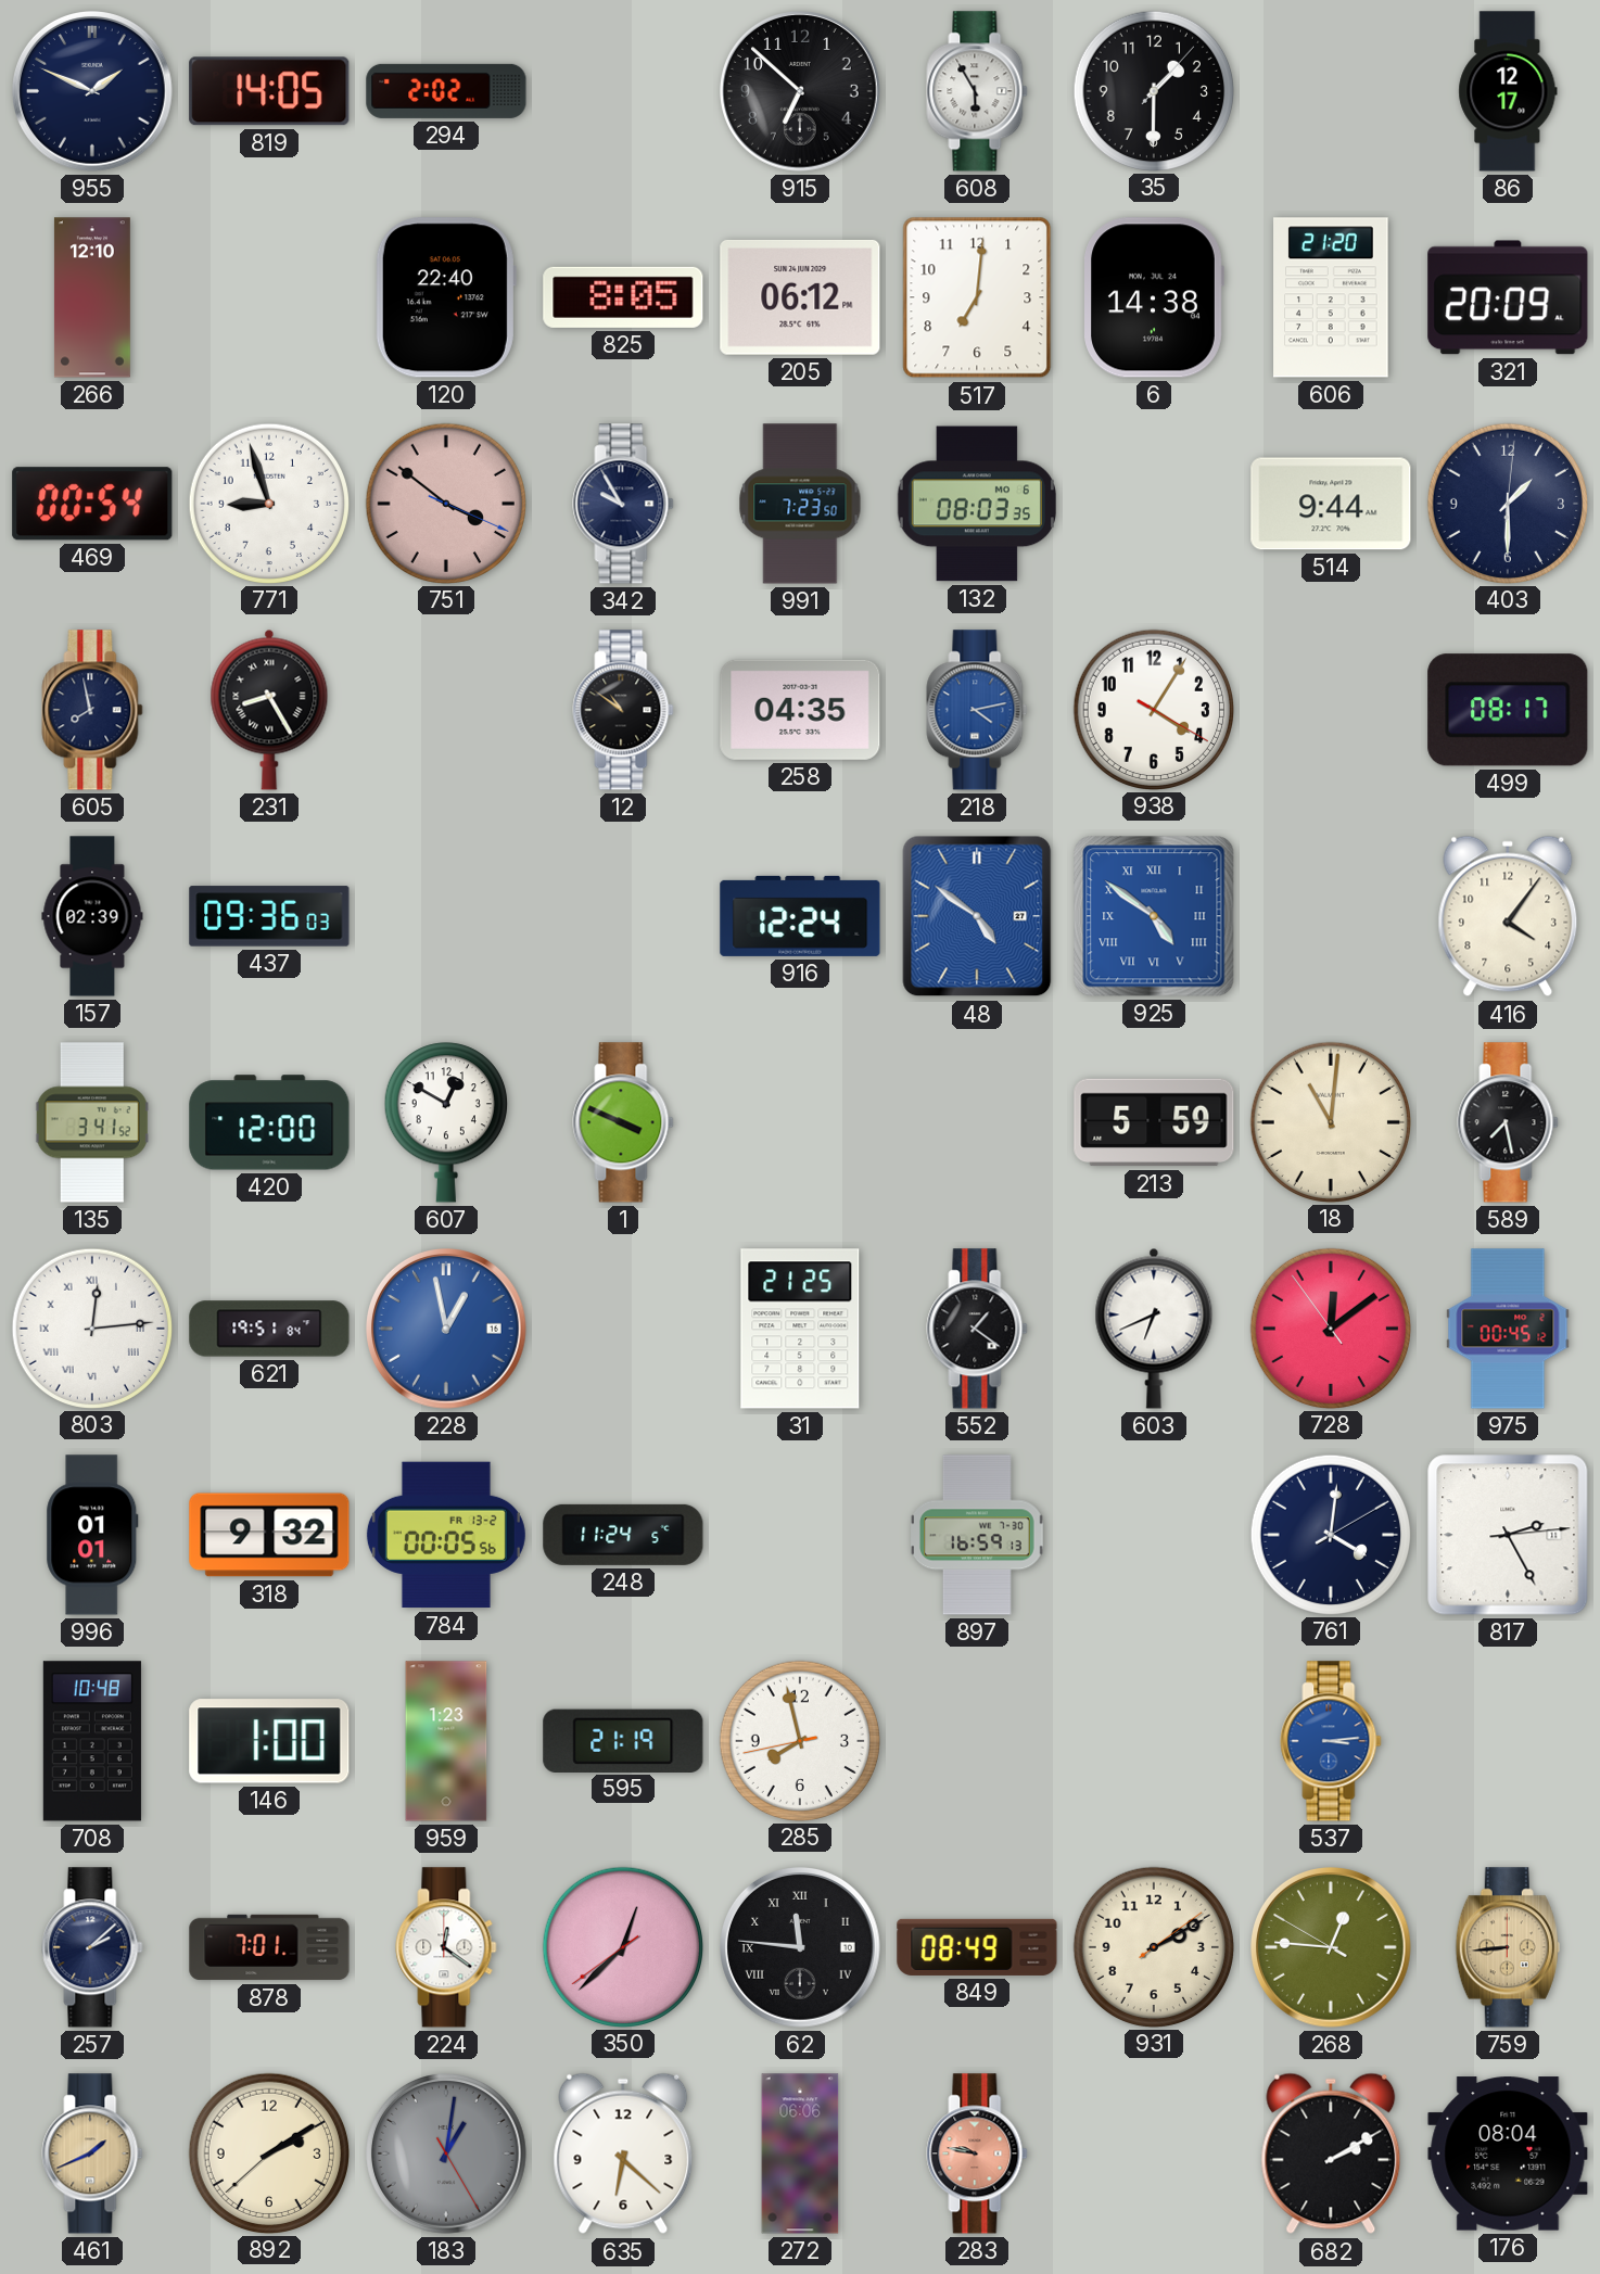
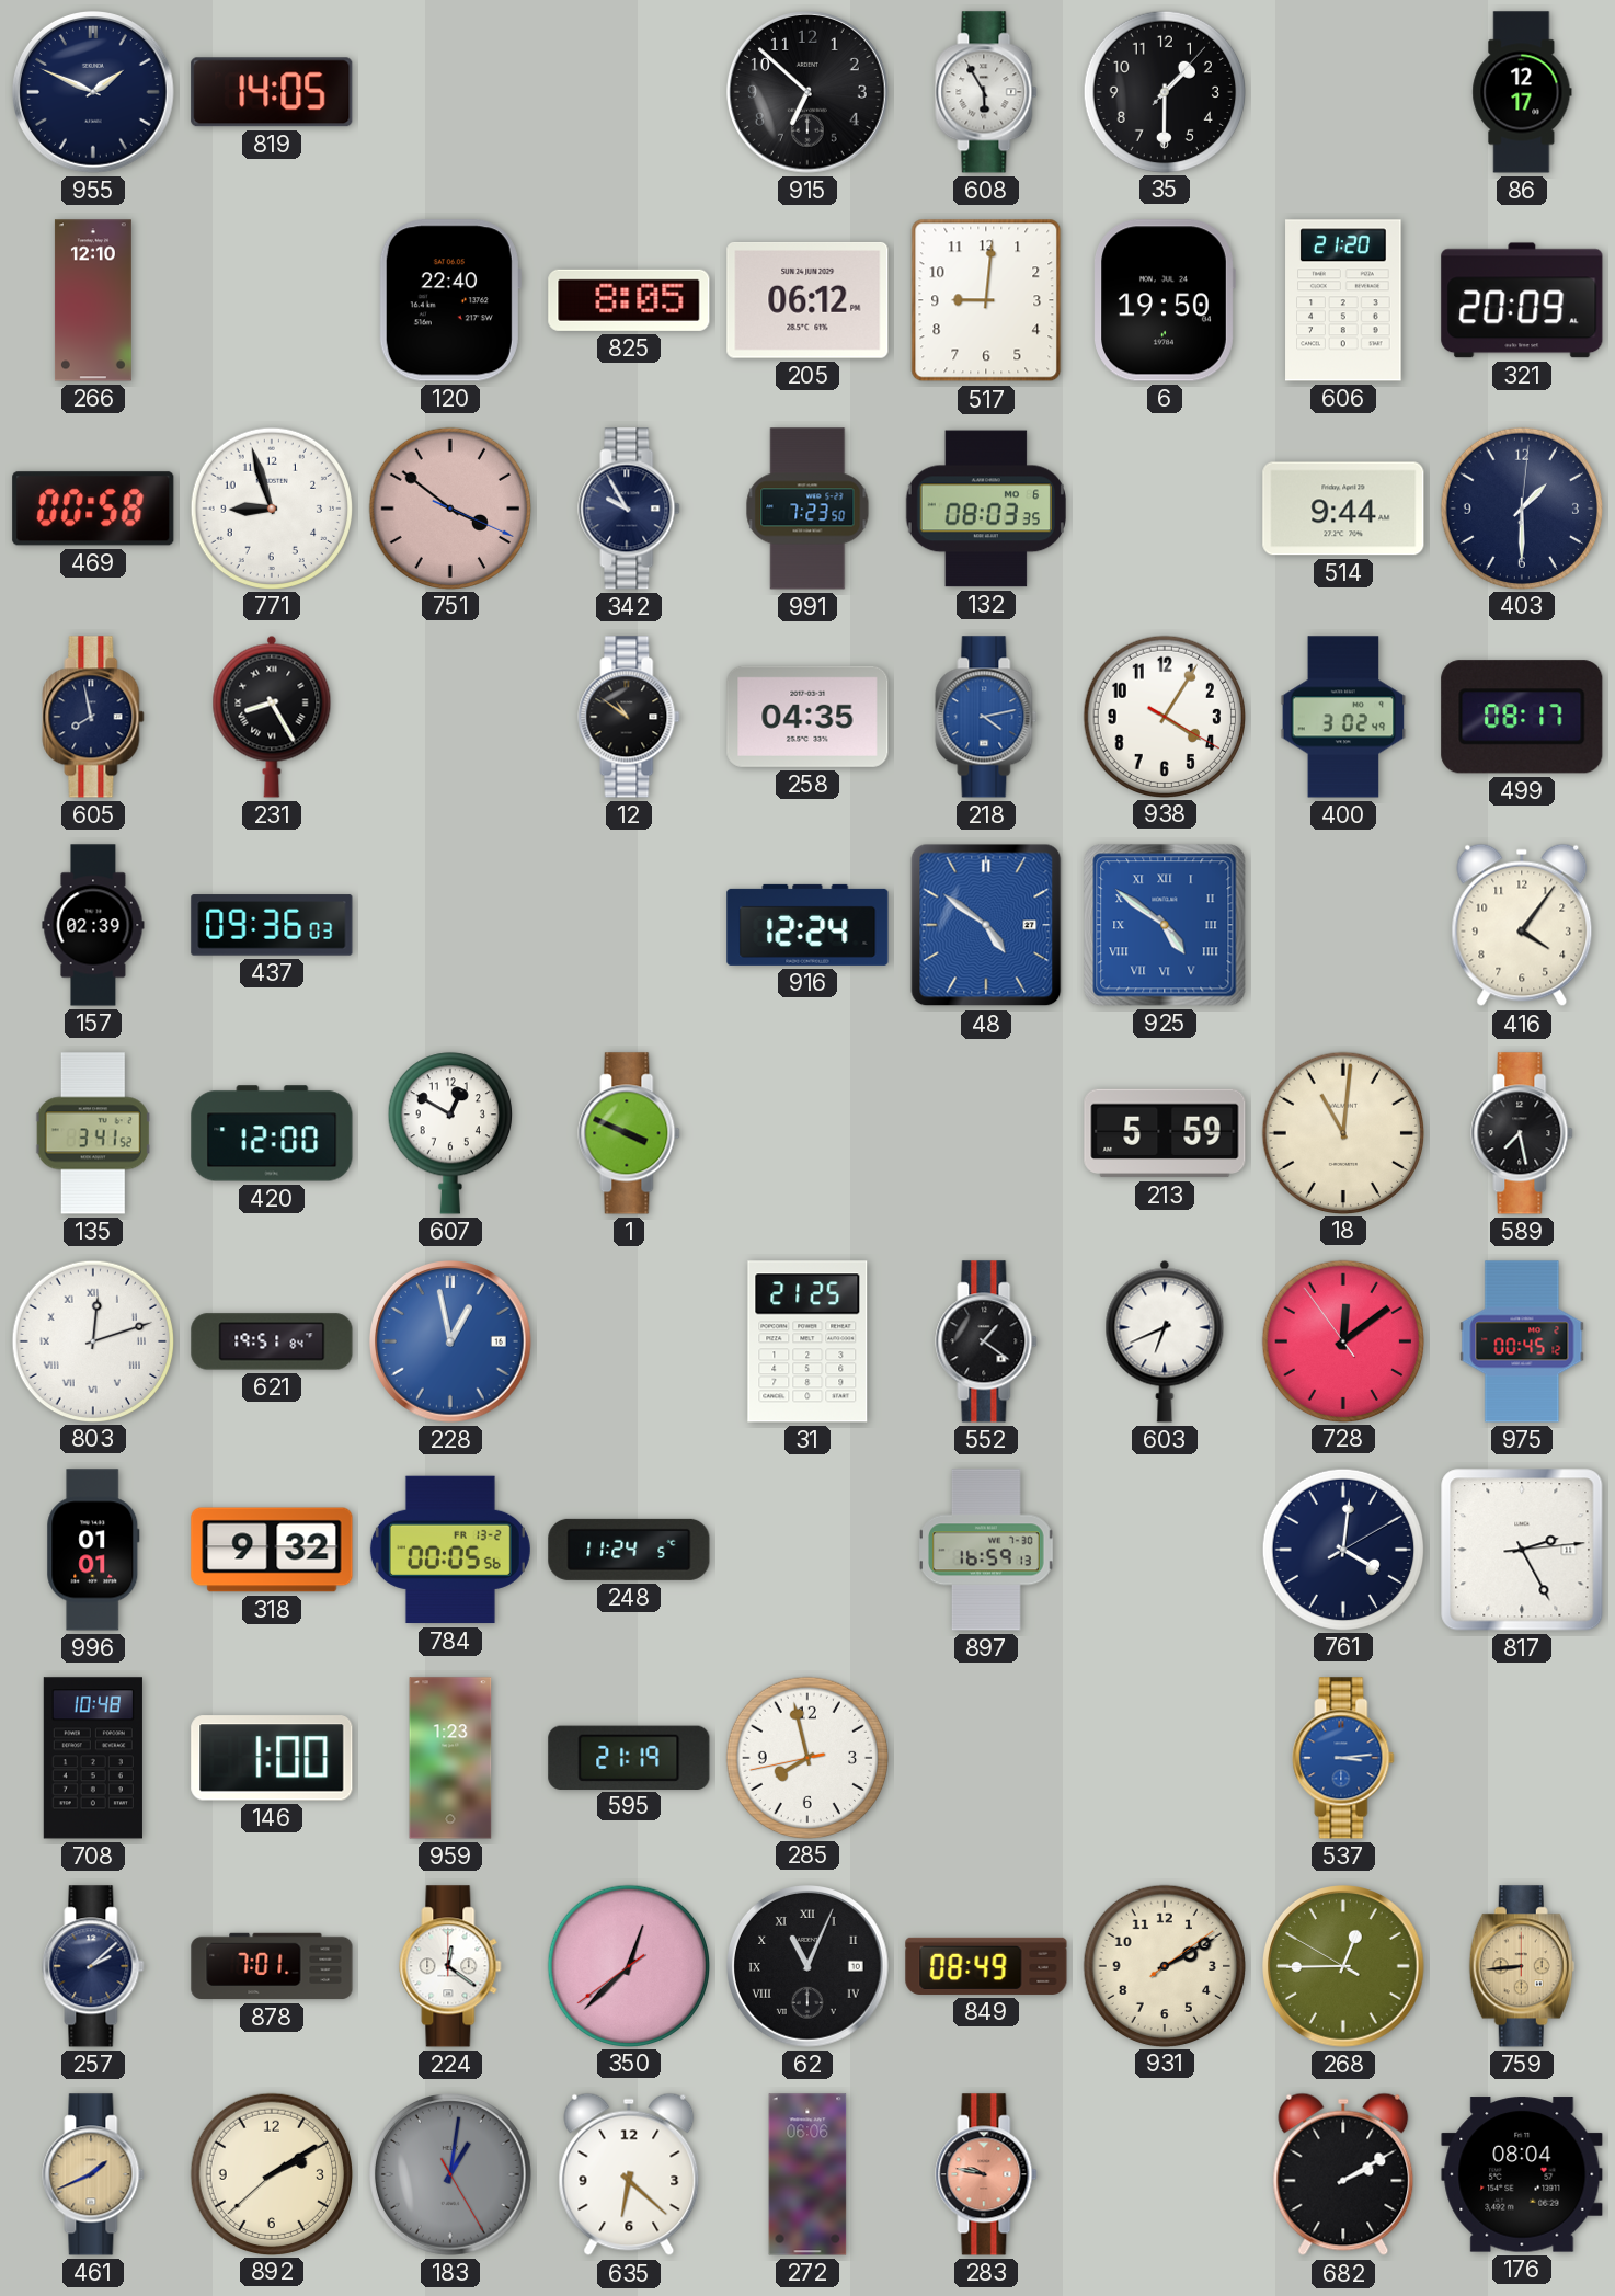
294: 2:02 -> none (446, 91)
517: 7:01 -> 9:01 (986, 300)
6: 14:38 -> 19:50 (1165, 300)
469: 00:54 -> 00:58 (93, 509)
400: none -> 3:02 (1343, 717)
803: 12:14 -> 12:12 (93, 1340)
62: 11:46 -> 11:04 (809, 1967)
268: 12:45 -> 12:44 (1344, 1967)
